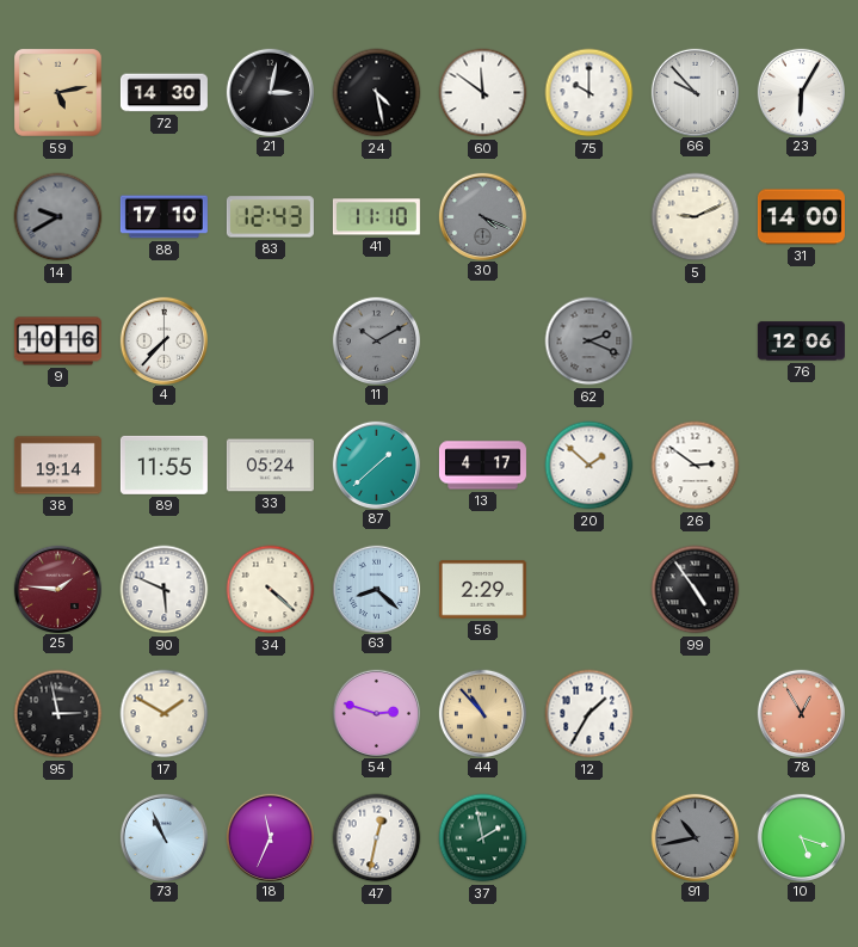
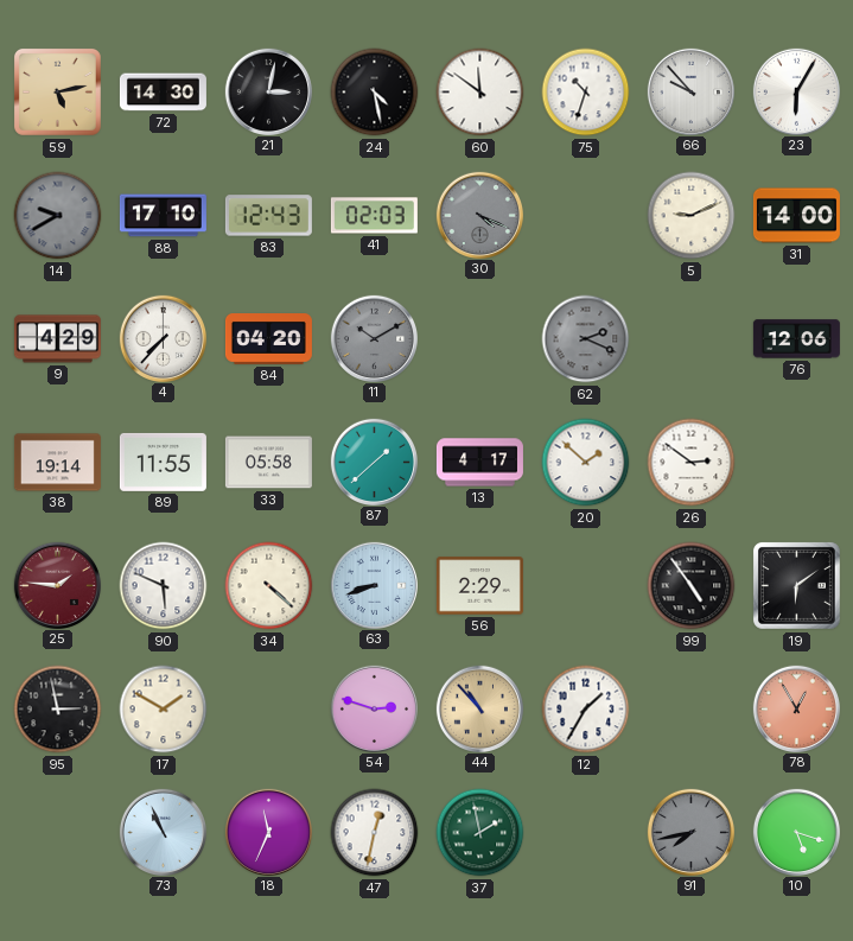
75: 10:00 -> 10:33 (586, 93)
41: 11:10 -> 02:03 (374, 216)
9: 10:16 -> 4:29 (57, 339)
84: none -> 04:20 (268, 339)
33: 05:24 -> 05:58 (268, 463)
63: 8:22 -> 8:42 (374, 585)
19: none -> 6:09 (796, 585)
91: 10:43 -> 7:43 (690, 832)
